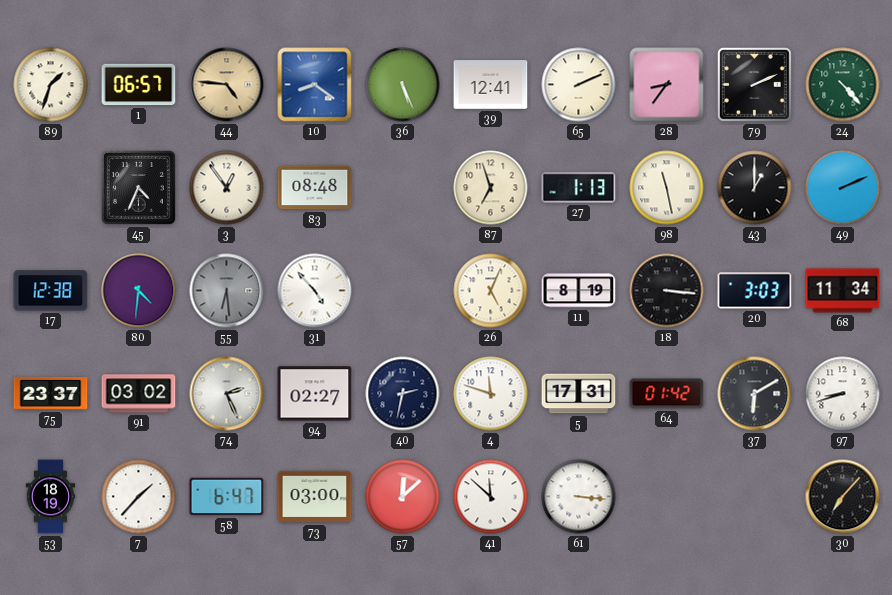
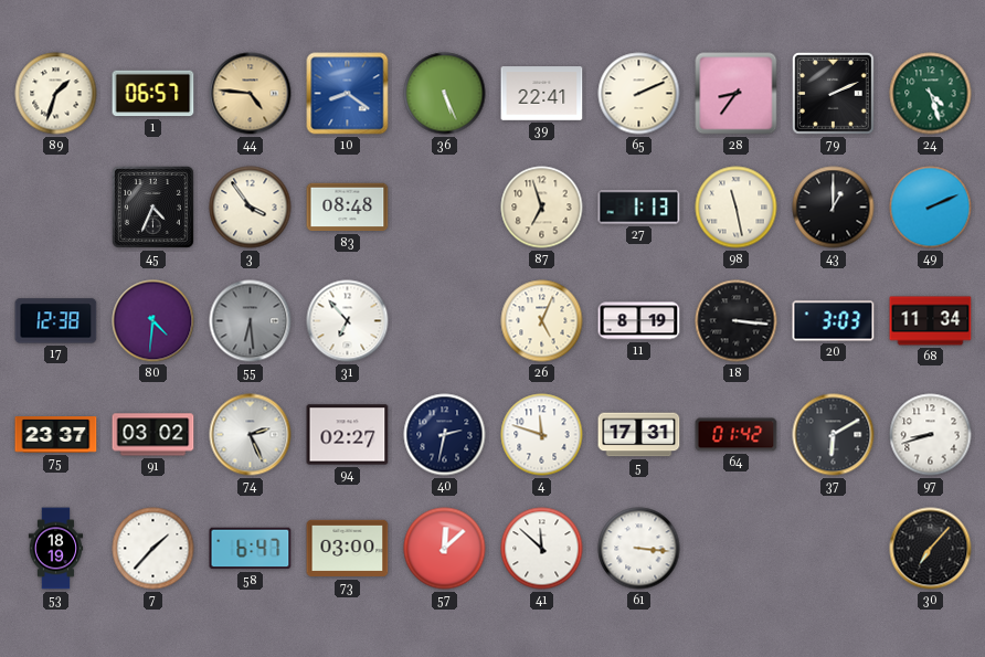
39: 12:41 -> 22:41 (542, 94)
24: 4:23 -> 4:27 (931, 94)
3: 12:54 -> 3:54 (251, 208)
31: 4:53 -> 6:53 (348, 321)
